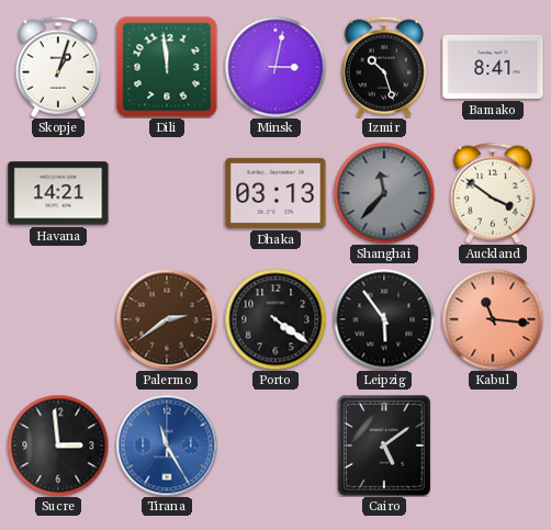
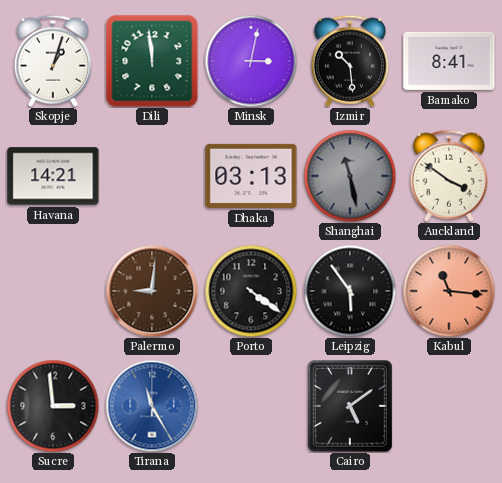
Izmir: 10:27 -> 10:29 (350, 61)
Shanghai: 11:37 -> 11:28 (350, 176)
Palermo: 2:39 -> 9:01 (152, 291)
